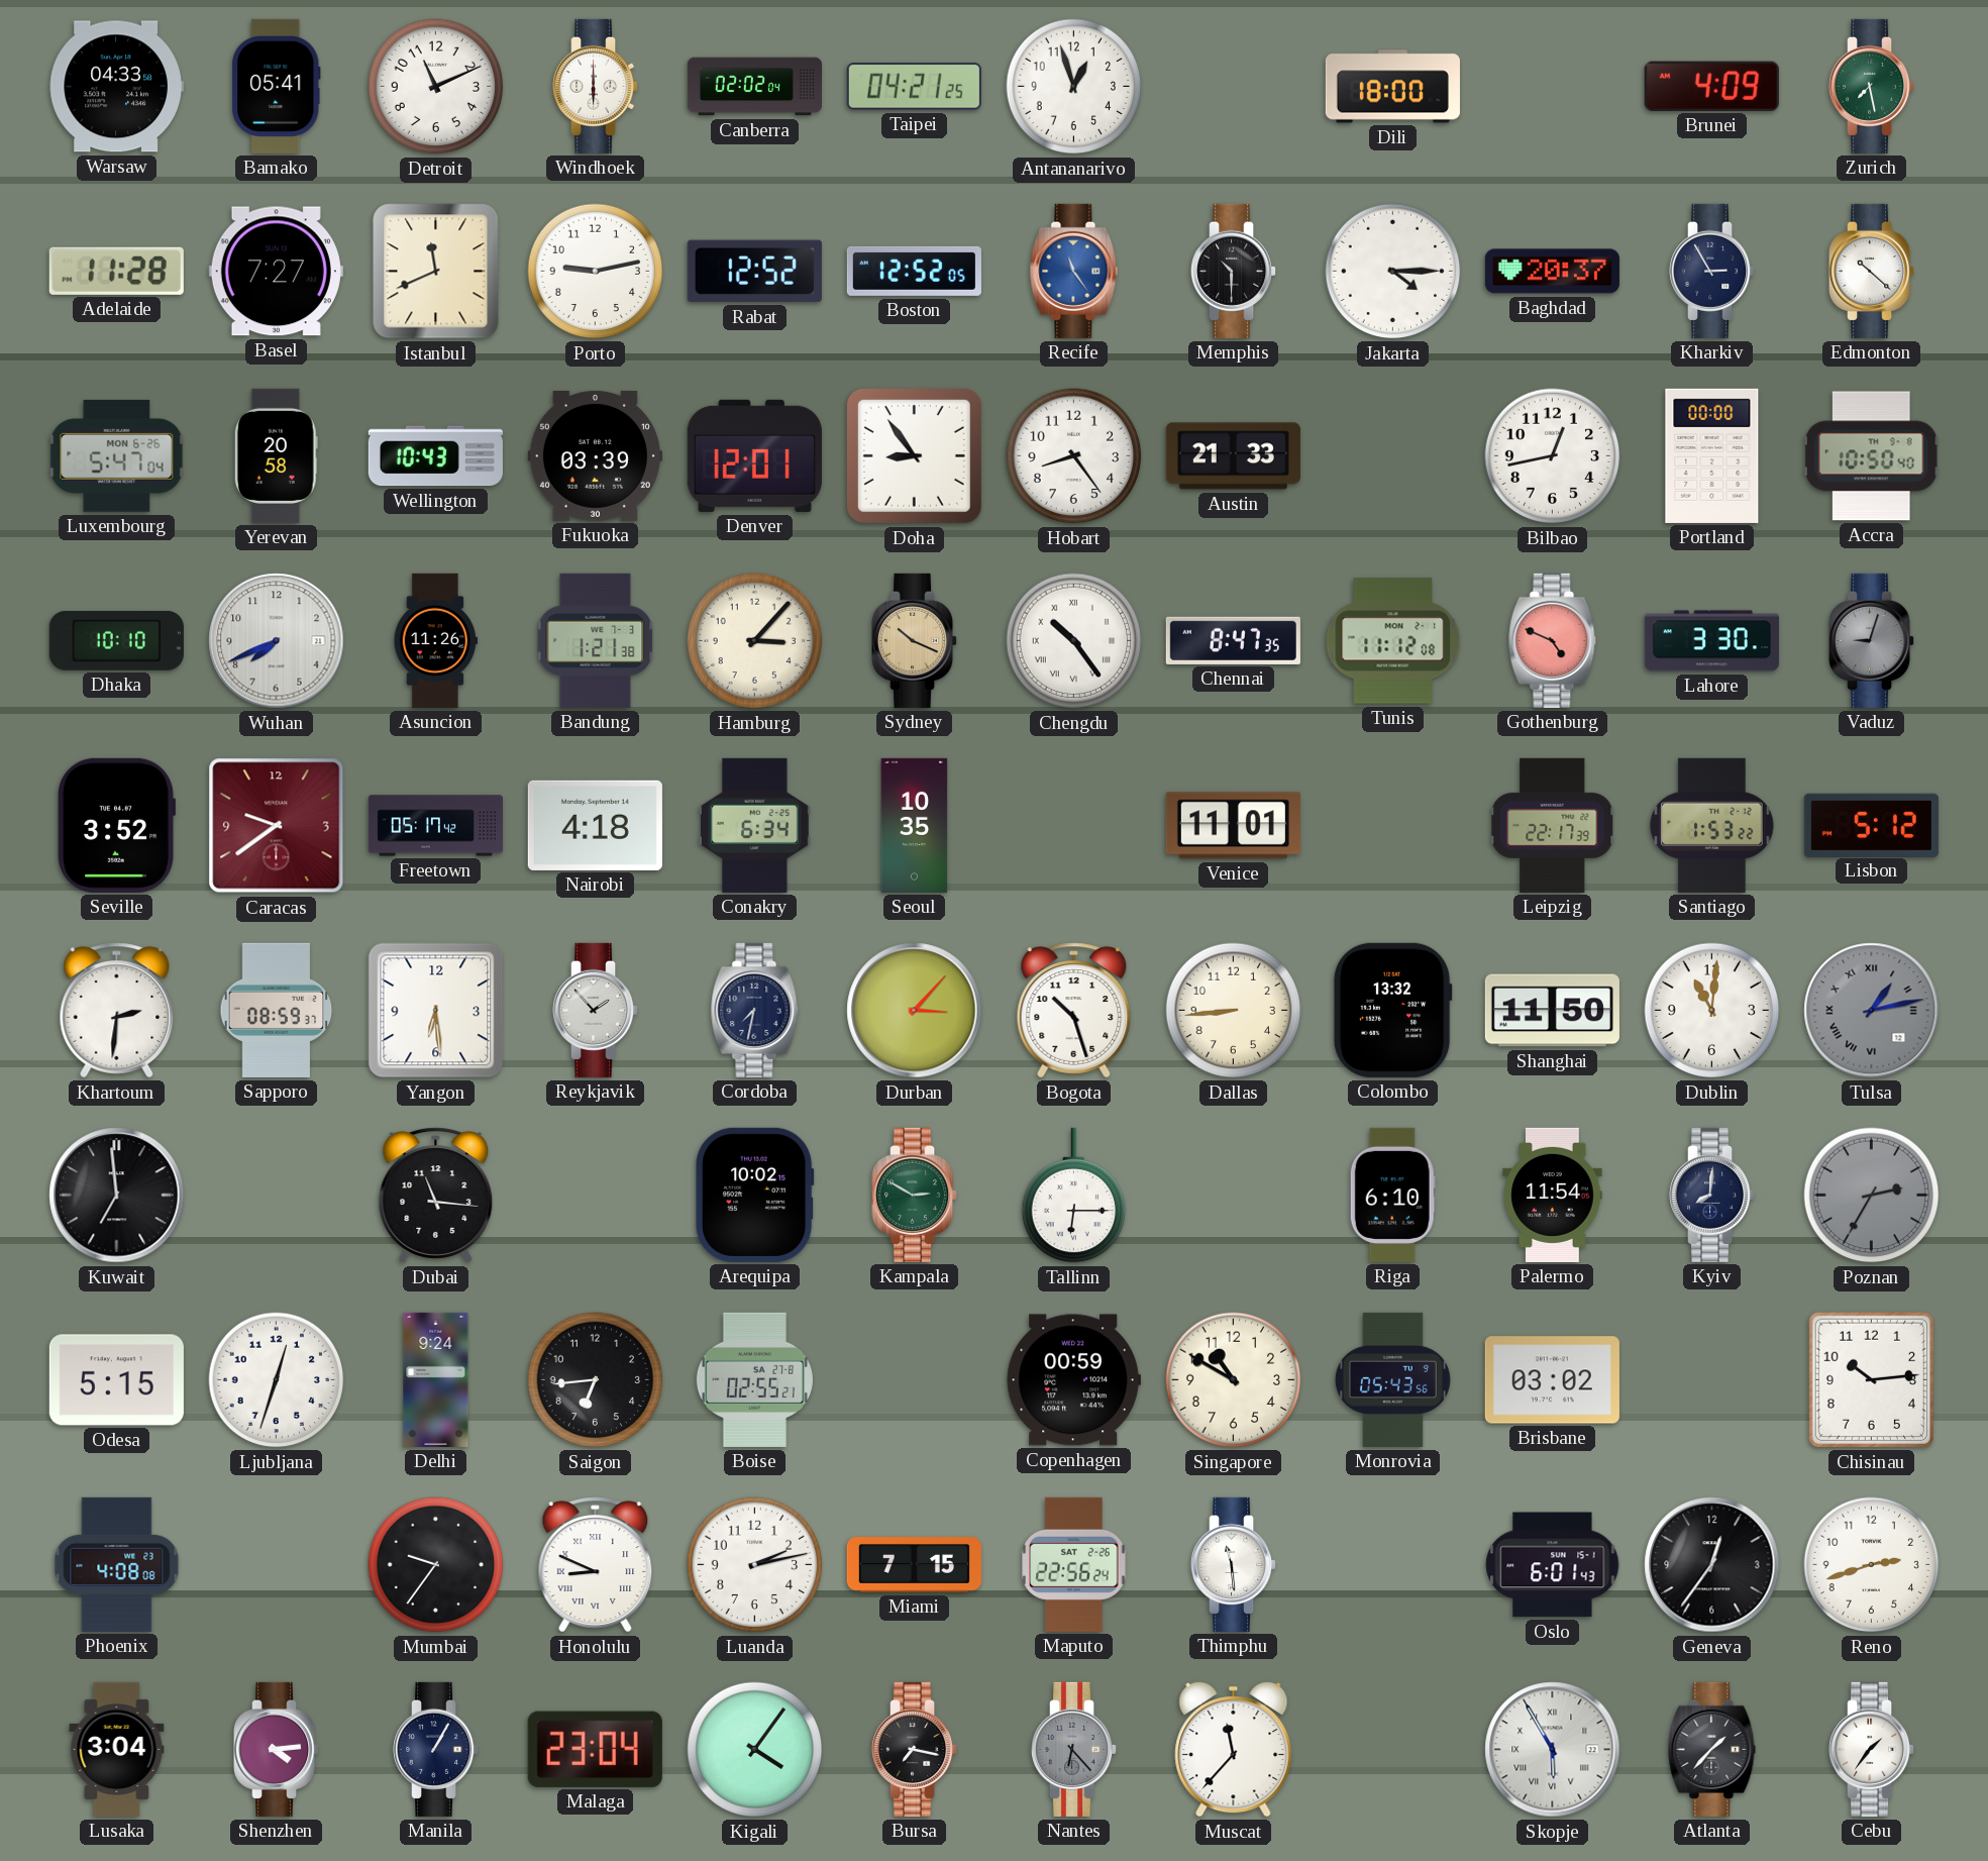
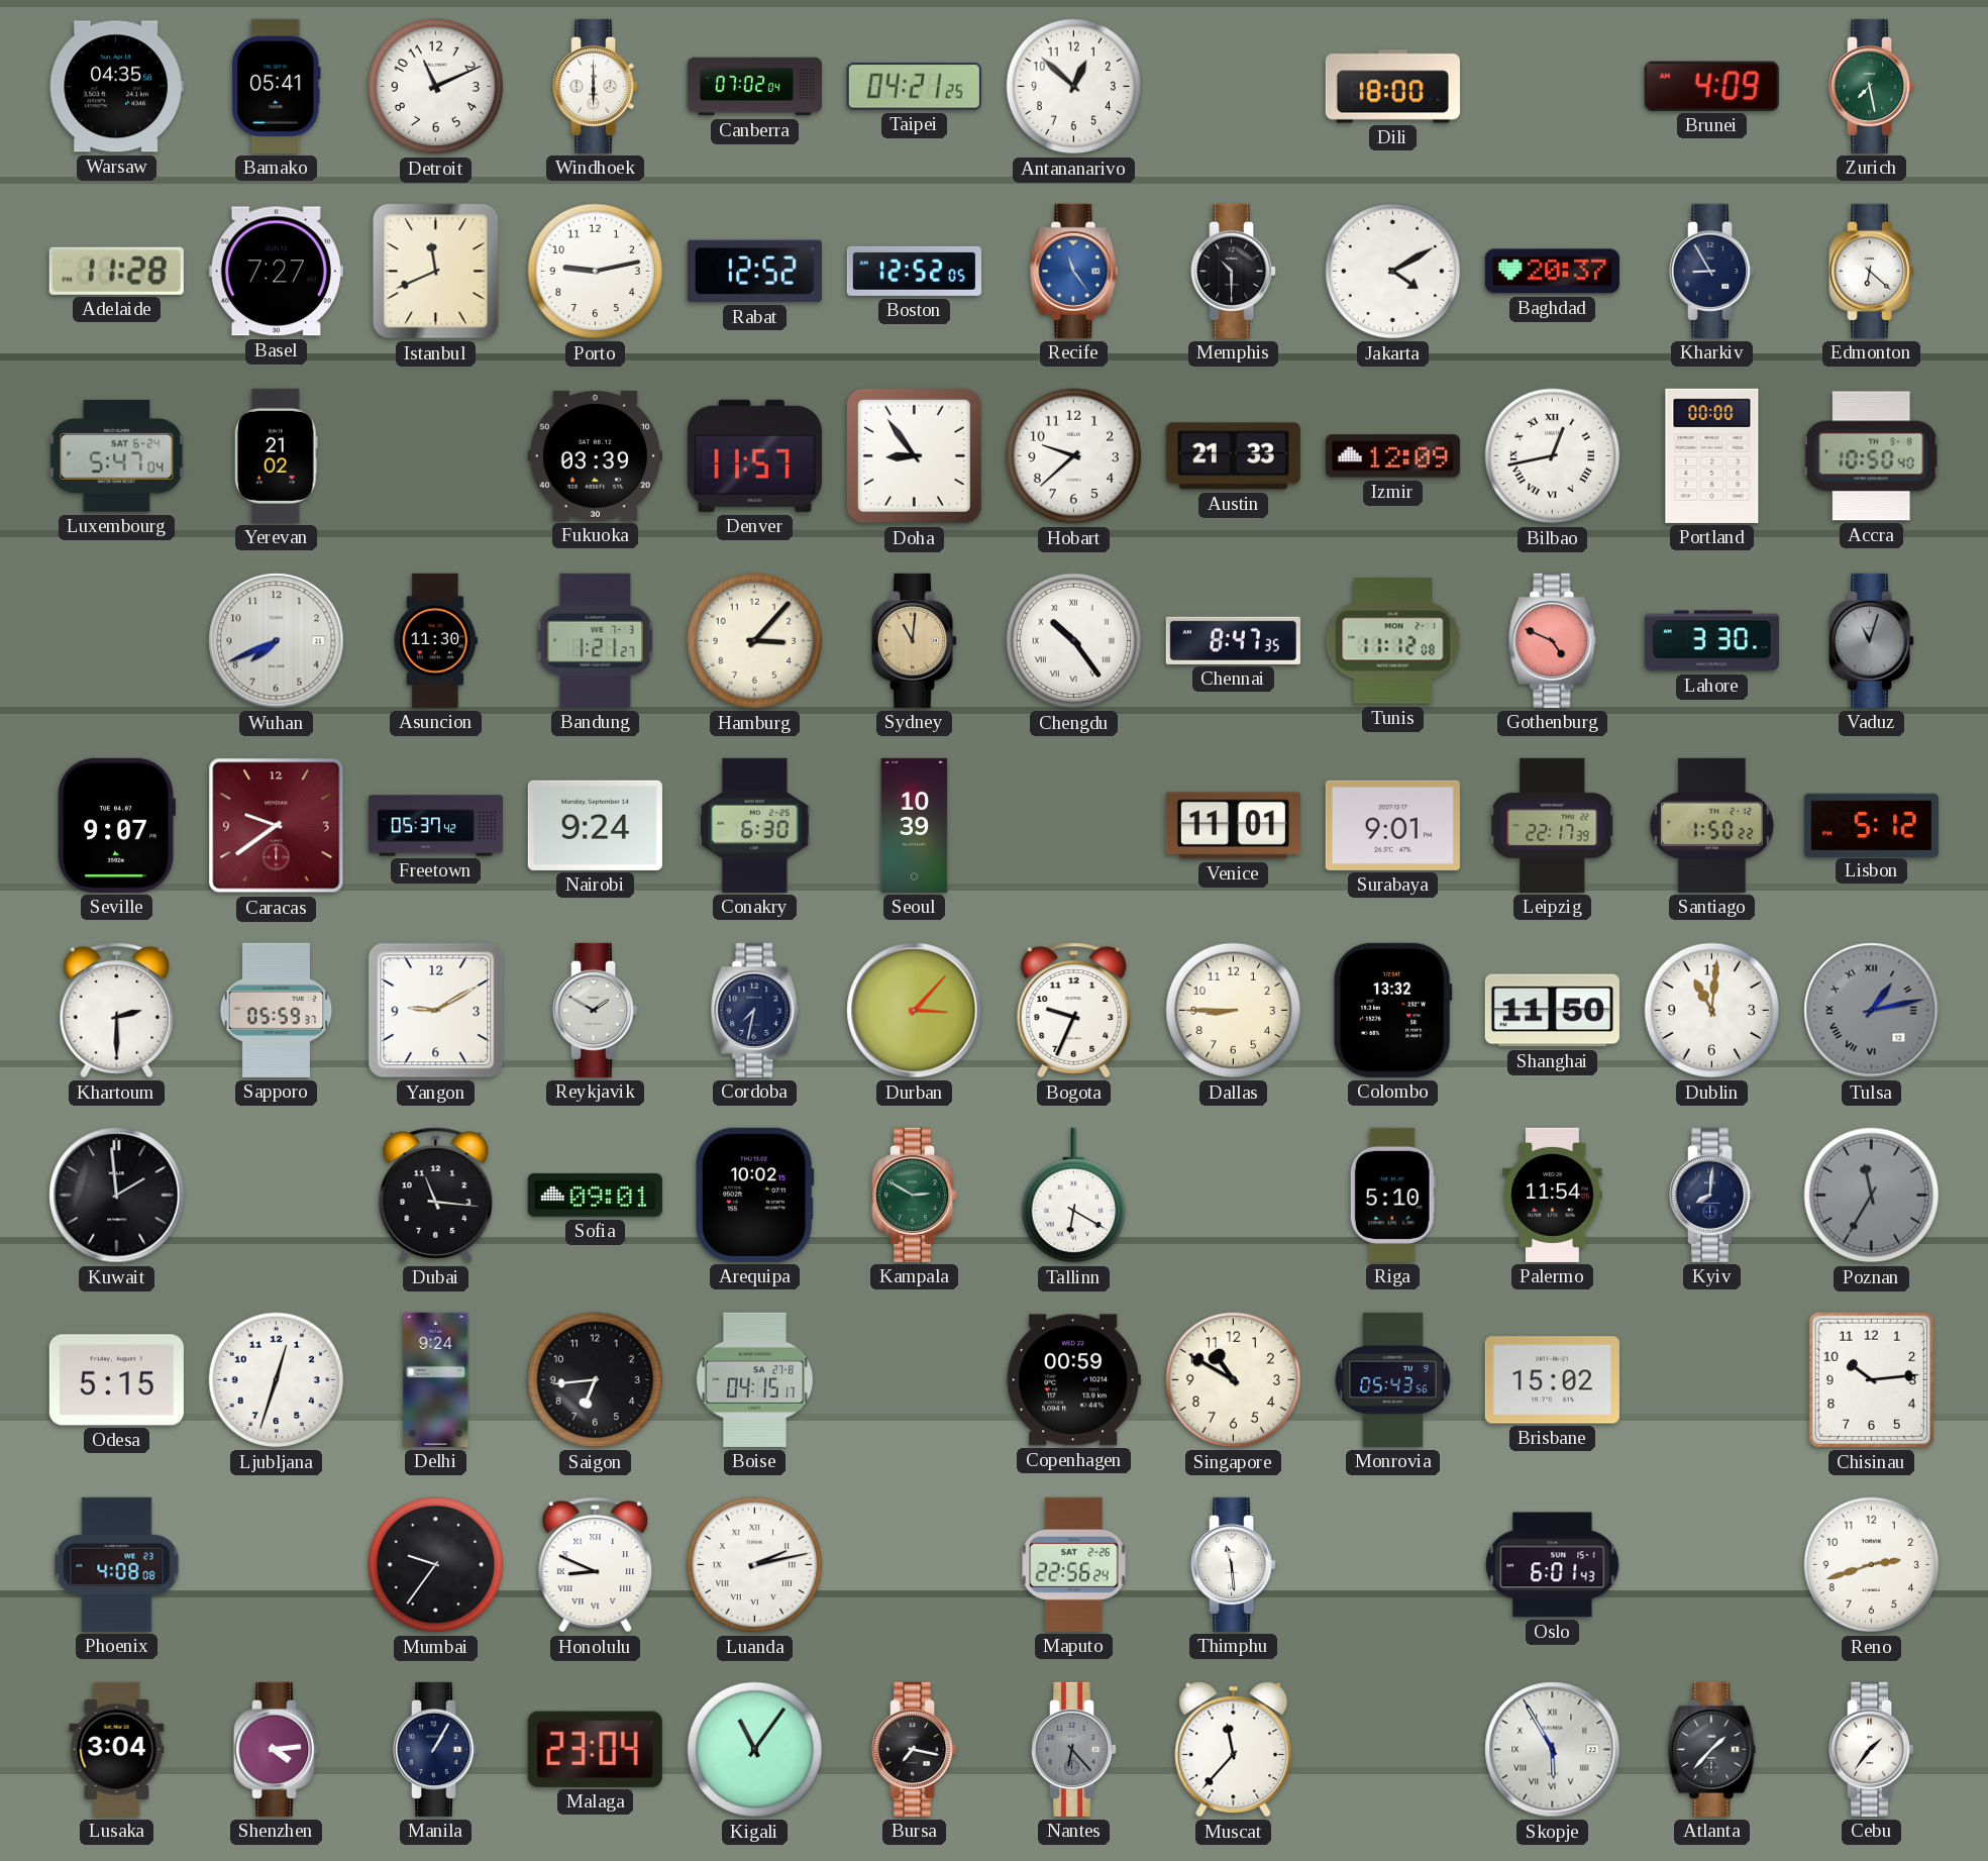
Warsaw: 04:33 -> 04:35 (116, 87)
Canberra: 02:02 -> 07:02 (754, 87)
Antananarivo: 12:57 -> 12:52 (1074, 87)
Jakarta: 4:15 -> 4:10 (1393, 272)
Kharkiv: 2:55 -> 8:55 (1713, 271)
Edmonton: 10:22 -> 6:22 (1873, 271)
Luxembourg date: MON 6-26 -> SAT 6-24 (117, 455)
Yerevan: 20:58 -> 21:02 (276, 455)
Wellington: 10:43 -> none (435, 456)
Denver: 12:01 -> 11:57 (754, 455)
Hobart: 8:24 -> 9:38 (1074, 456)
Izmir: none -> 12:09 (1392, 456)
Bilbao numerals: Arabic -> Roman (1553, 456)
Dhaka: 10:10 -> none (116, 640)
Asuncion: 11:26 -> 11:30 (435, 640)
Bandung: 1:21:38 -> 1:21:27 (596, 640)
Sydney: 10:19 -> 11:01 (916, 640)
Vaduz: 9:03 -> 11:03 (1873, 640)
Seville: 3:52 -> 9:07 (116, 825)
Freetown: 05:17 -> 05:37 (435, 826)
Nairobi: 4:18 -> 9:24 (595, 825)
Conakry: 6:34 -> 6:30 (755, 825)
Seoul: 10:35 -> 10:39 (915, 825)
Surabaya: none -> 9:01 (1392, 825)
Santiago: 1:53 -> 1:50 (1712, 825)
Khartoum: 2:31 -> 2:30 (117, 1011)
Sapporo: 08:59 -> 05:59 (277, 1010)
Yangon: 6:29 -> 9:10 (436, 1011)
Reykjavik: 1:53 -> 1:50 (597, 1010)
Bogota: 10:27 -> 9:34 (1074, 1011)
Dallas: 8:44 -> 8:45 (1234, 1011)
Kuwait: 6:59 -> 1:59 (117, 1196)
Sofia: none -> 09:01 (595, 1195)
Tallinn: 6:15 -> 6:20 (1074, 1196)
Riga: 6:10 -> 5:10 (1392, 1195)
Poznan: 2:35 -> 11:35 (1872, 1196)
Boise: 02:55 -> 04:15 (754, 1379)
Brisbane: 03:02 -> 15:02 (1552, 1380)
Luanda numerals: Arabic -> Roman (755, 1565)
Miami: 7:15 -> none (914, 1565)
Geneva: 12:36 -> none (1712, 1565)
Kigali: 4:06 -> 11:06 (755, 1750)
